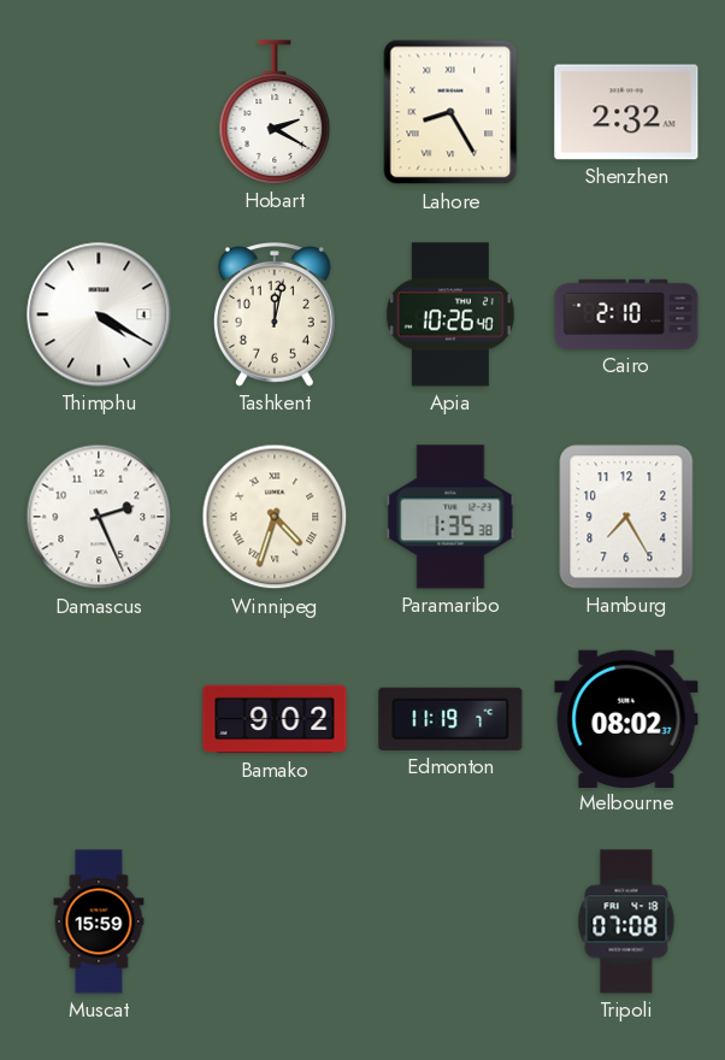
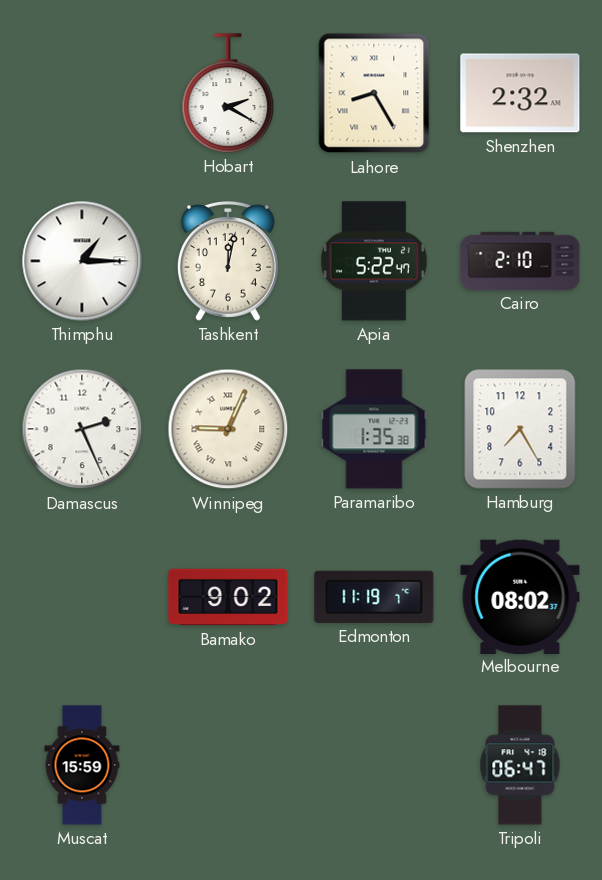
Thimphu: 4:20 -> 1:15 (82, 261)
Apia: 10:26 -> 5:22 (374, 261)
Winnipeg: 4:33 -> 9:04 (228, 429)
Tripoli: 07:08 -> 06:47 (520, 765)
